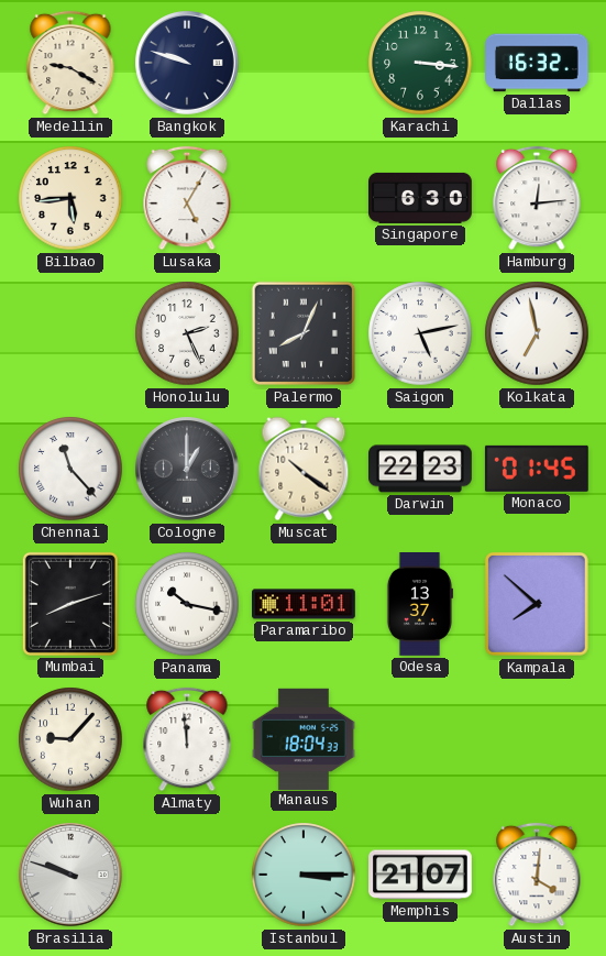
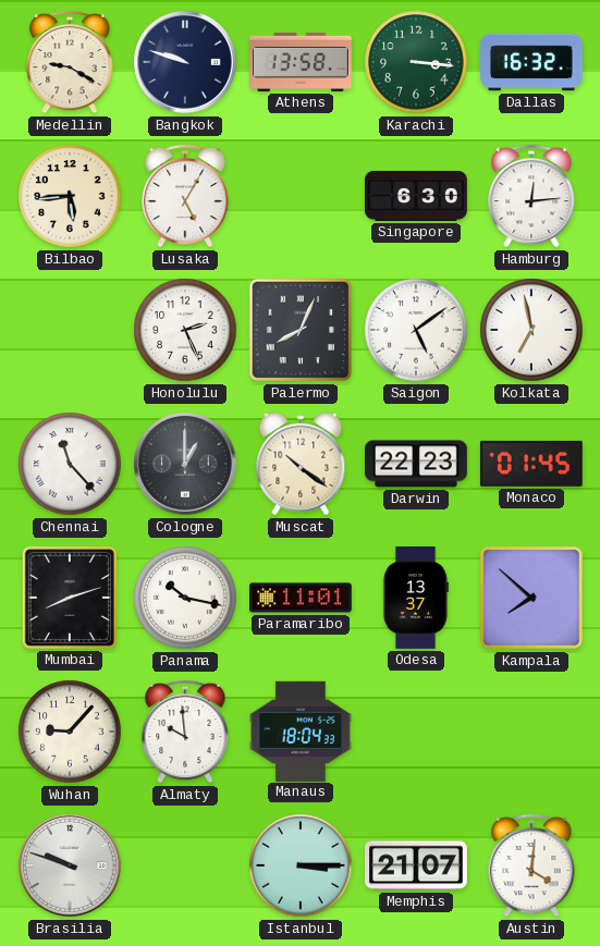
Athens: none -> 13:58 (302, 62)
Saigon: 5:13 -> 5:09 (416, 330)
Almaty: 11:59 -> 9:59 (185, 732)
